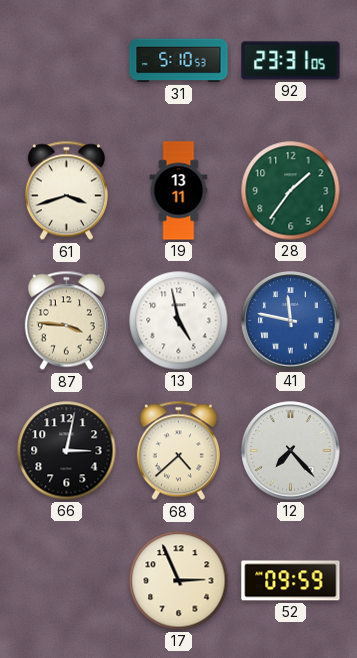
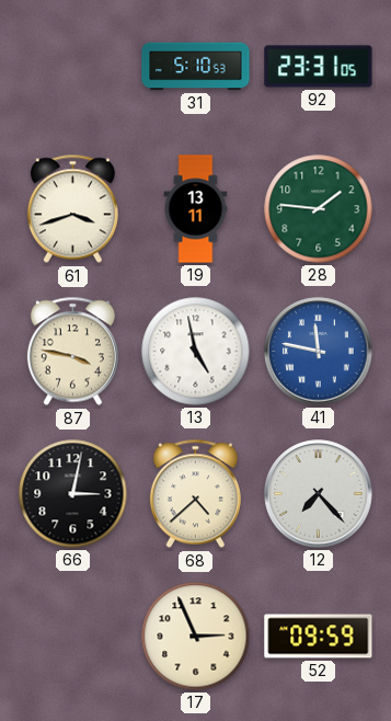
28: 1:36 -> 1:46 (319, 209)
87: 3:46 -> 3:47 (72, 352)
